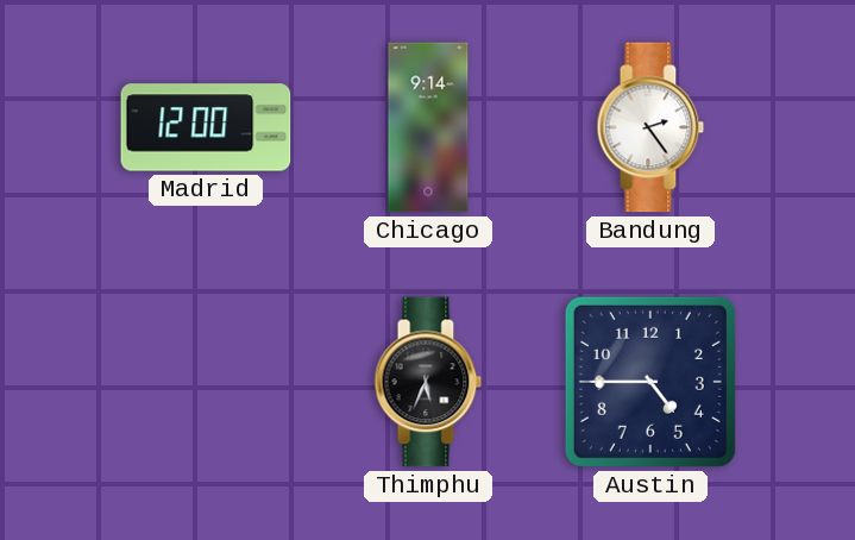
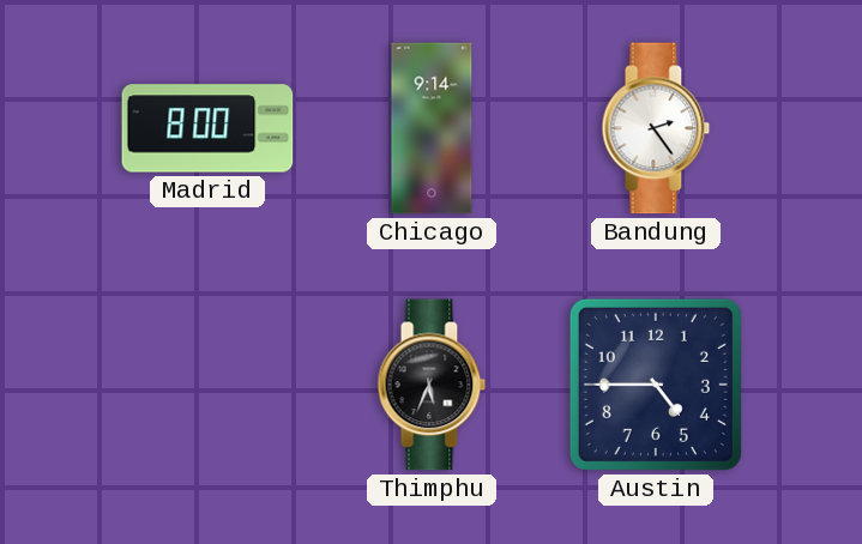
Madrid: 12:00 -> 8:00 (207, 128)
